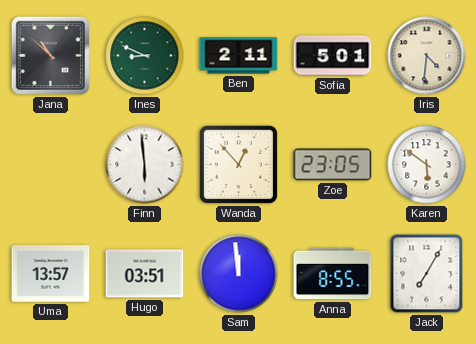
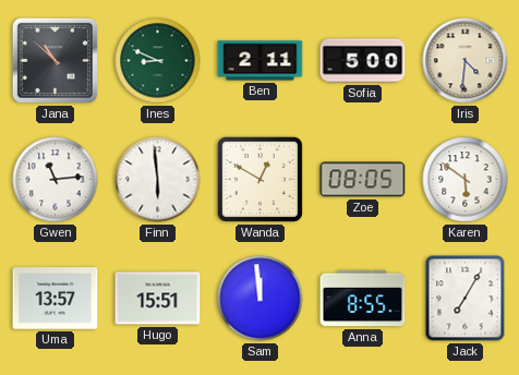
Sofia: 5:01 -> 5:00 (363, 61)
Gwen: none -> 11:14 (56, 180)
Wanda: 12:53 -> 12:50 (259, 179)
Zoe: 23:05 -> 08:05 (363, 180)
Hugo: 03:51 -> 15:51 (158, 299)
